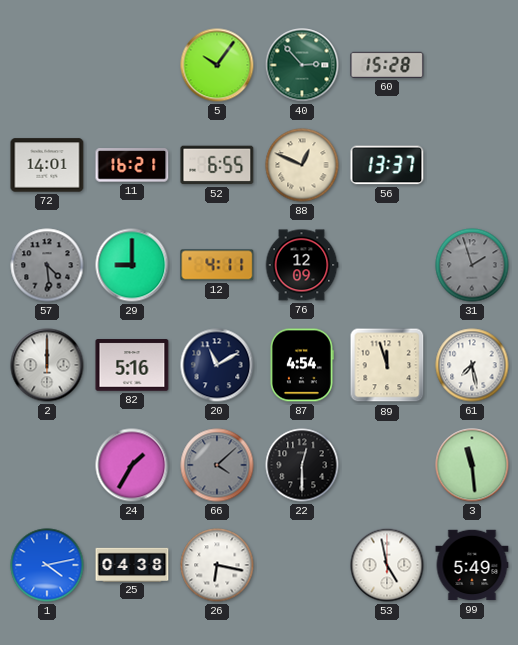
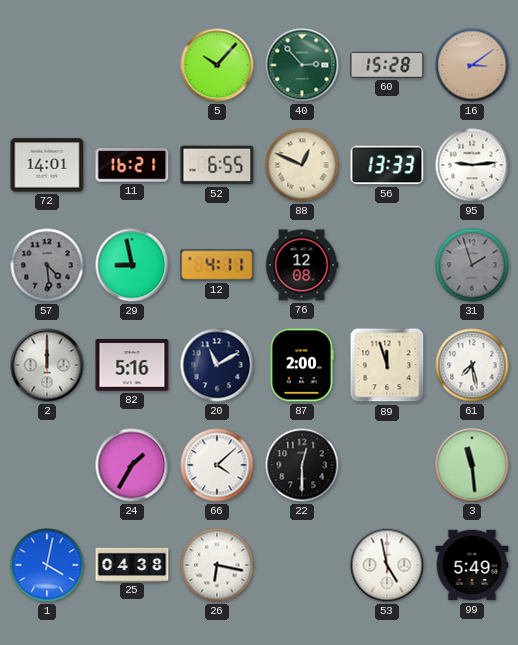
5: 10:06 -> 10:07 (217, 65)
16: none -> 3:09 (472, 65)
56: 13:37 -> 13:33 (387, 165)
95: none -> 9:14 (472, 165)
29: 9:00 -> 8:58 (132, 265)
76: 12:09 -> 12:08 (302, 265)
87: 4:54 -> 2:00 (301, 365)
66 dial: grey -> white (217, 465)
1: 4:13 -> 4:02 (47, 565)
